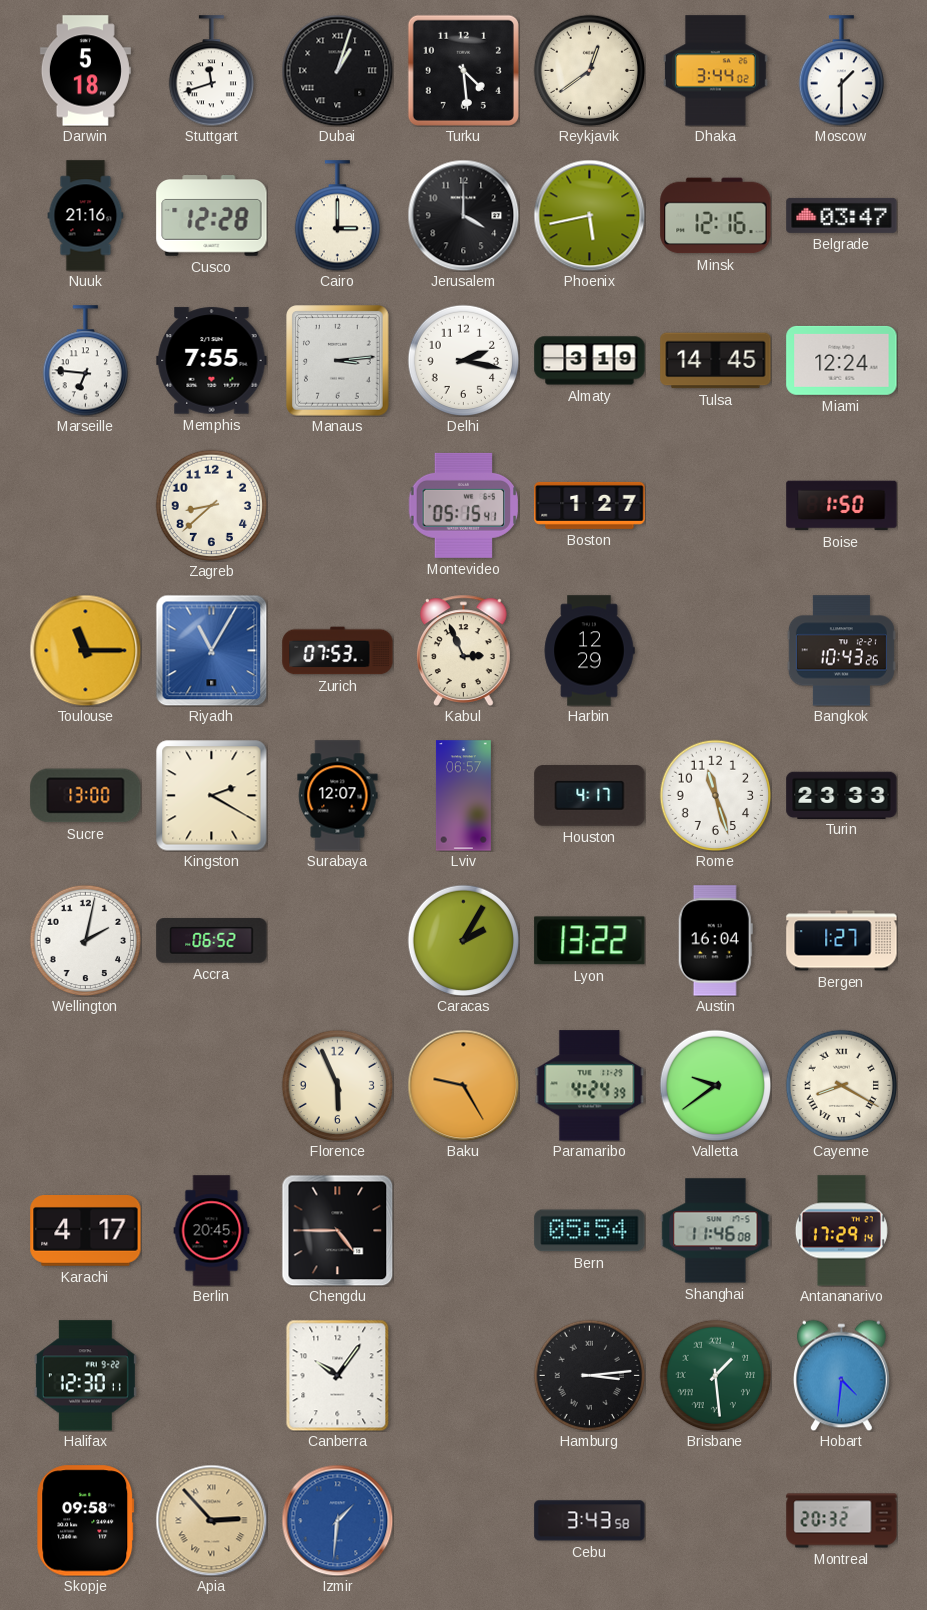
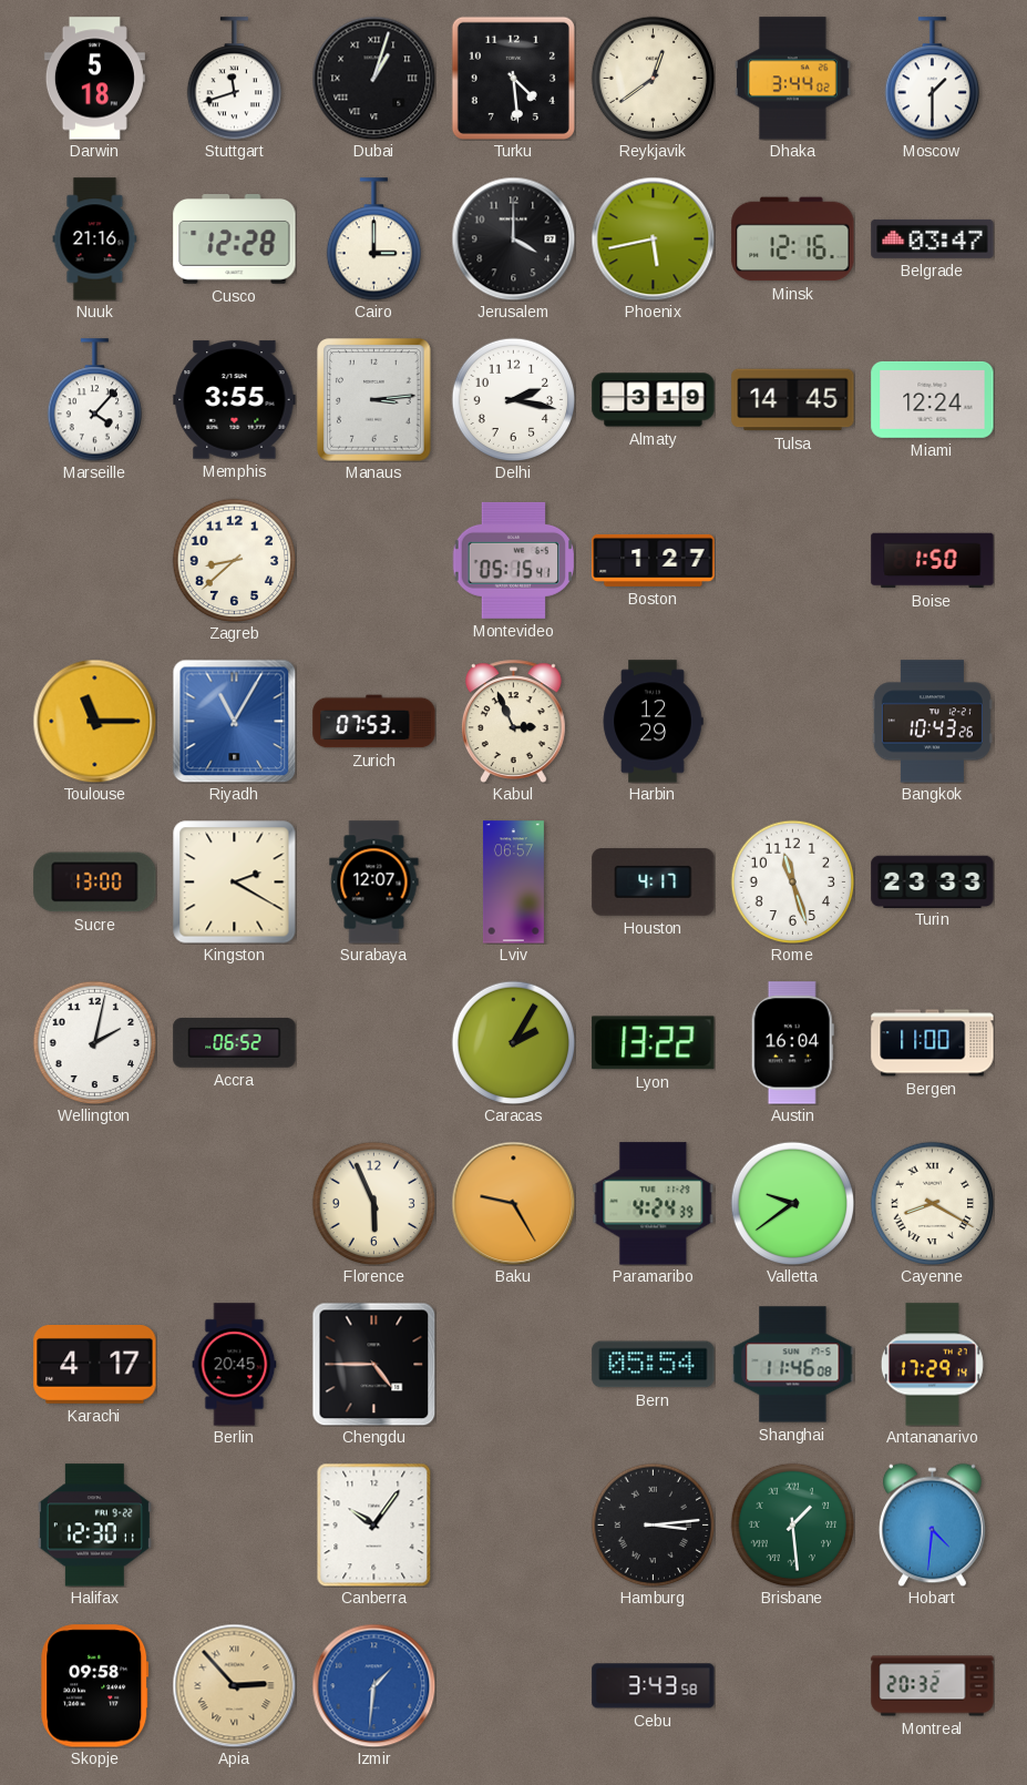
Marseille: 6:46 -> 4:07 (94, 400)
Memphis: 7:55 -> 3:55 (235, 400)
Bergen: 1:27 -> 11:00 (933, 1043)
